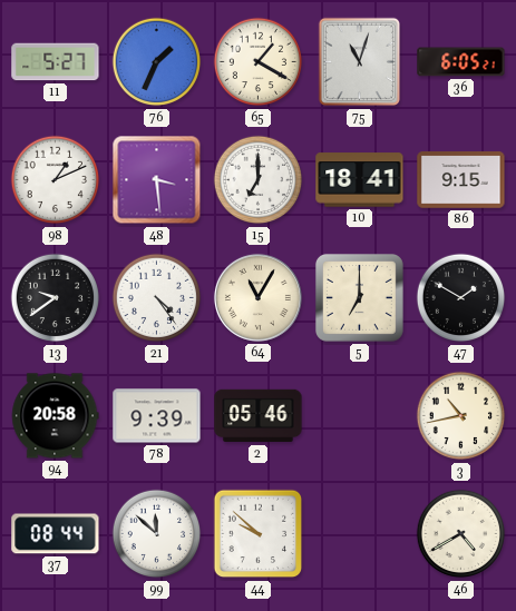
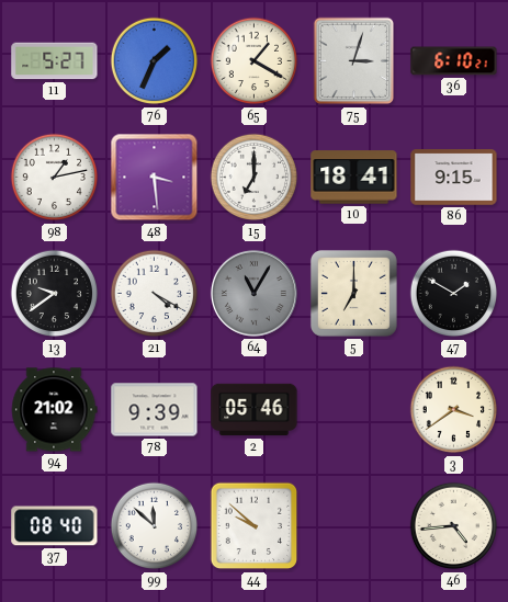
75: 11:03 -> 3:03 (353, 61)
36: 6:05 -> 6:10 (454, 61)
98: 1:11 -> 1:13 (55, 178)
21: 4:24 -> 4:20 (155, 294)
64 dial: cream -> grey (253, 293)
94: 20:58 -> 21:02 (54, 410)
3: 10:43 -> 3:39 (454, 410)
37: 08:44 -> 08:40 (55, 526)
46: 4:40 -> 4:44 (454, 526)
